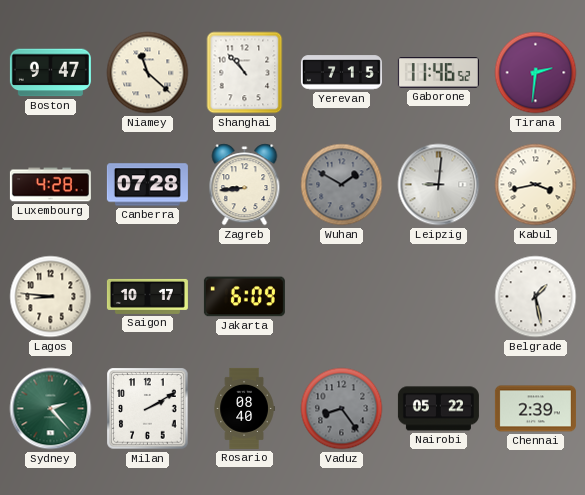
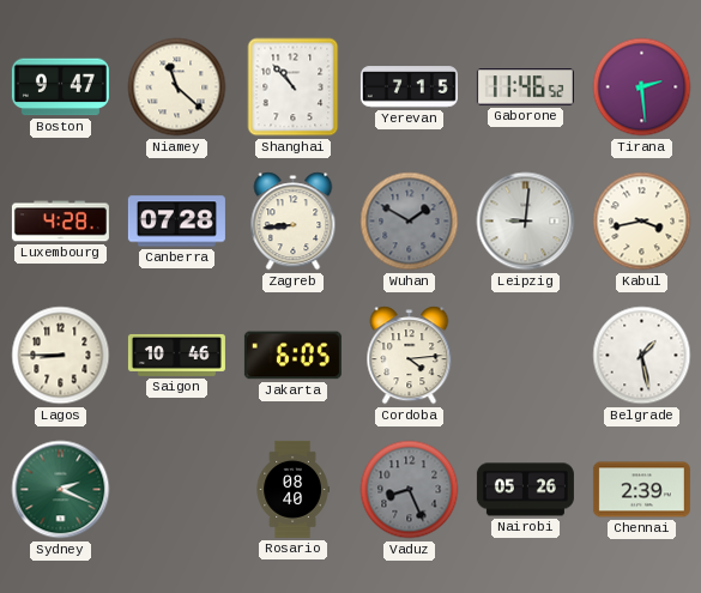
Tirana: 2:31 -> 2:29 (642, 87)
Lagos: 8:46 -> 8:45 (61, 356)
Saigon: 10:17 -> 10:46 (176, 355)
Jakarta: 6:09 -> 6:05 (292, 356)
Cordoba: none -> 4:14 (410, 356)
Sydney: 2:23 -> 2:19 (61, 490)
Milan: 2:10 -> none (148, 409)
Vaduz: 8:24 -> 8:26 (410, 490)
Nairobi: 05:22 -> 05:26 (525, 490)
